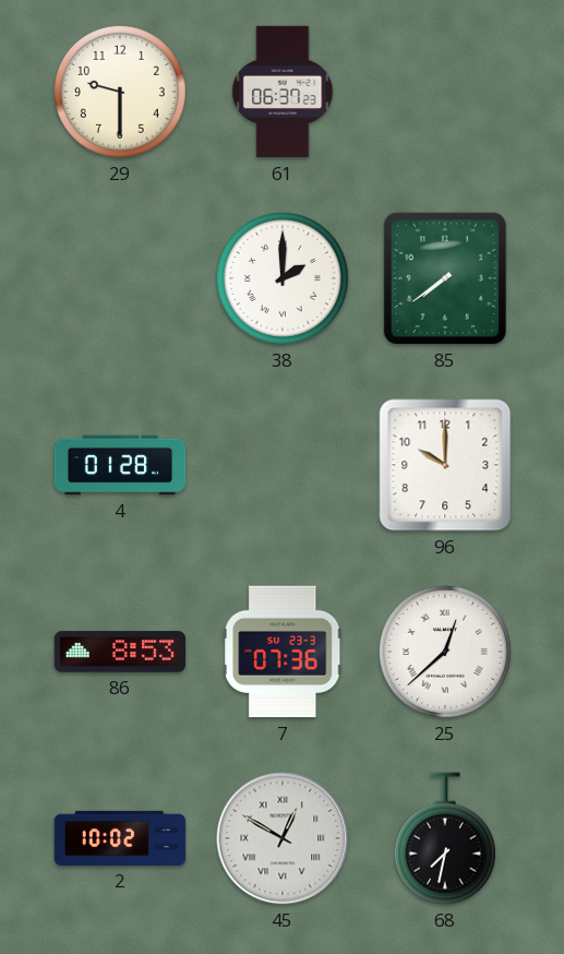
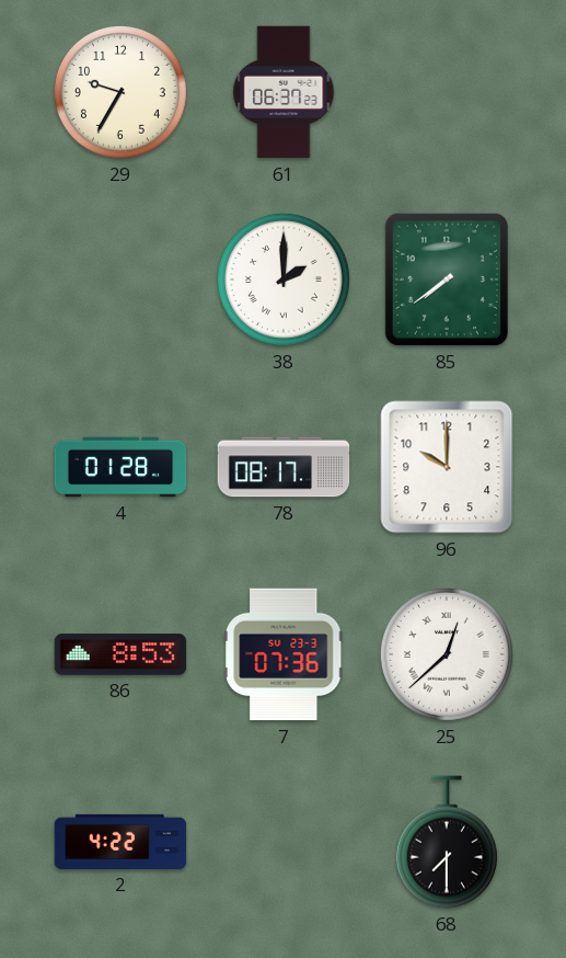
29: 9:30 -> 9:35 (120, 92)
78: none -> 08:17 (284, 467)
2: 10:02 -> 4:22 (120, 842)
45: 12:50 -> none (283, 838)
68: 7:32 -> 7:30 (447, 842)
